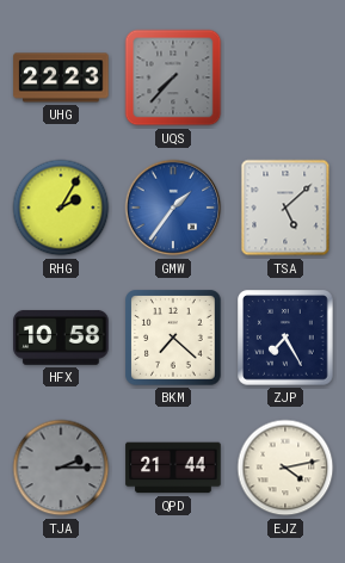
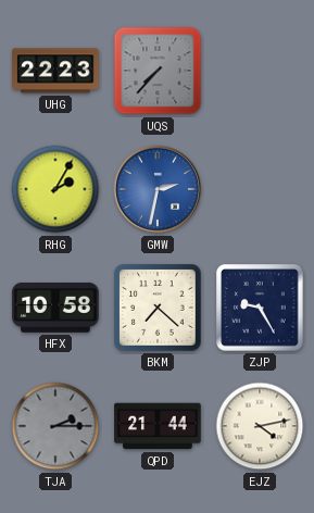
GMW: 1:36 -> 2:32 (158, 189)
TSA: 5:08 -> none (285, 208)
ZJP: 7:25 -> 9:25 (260, 308)
